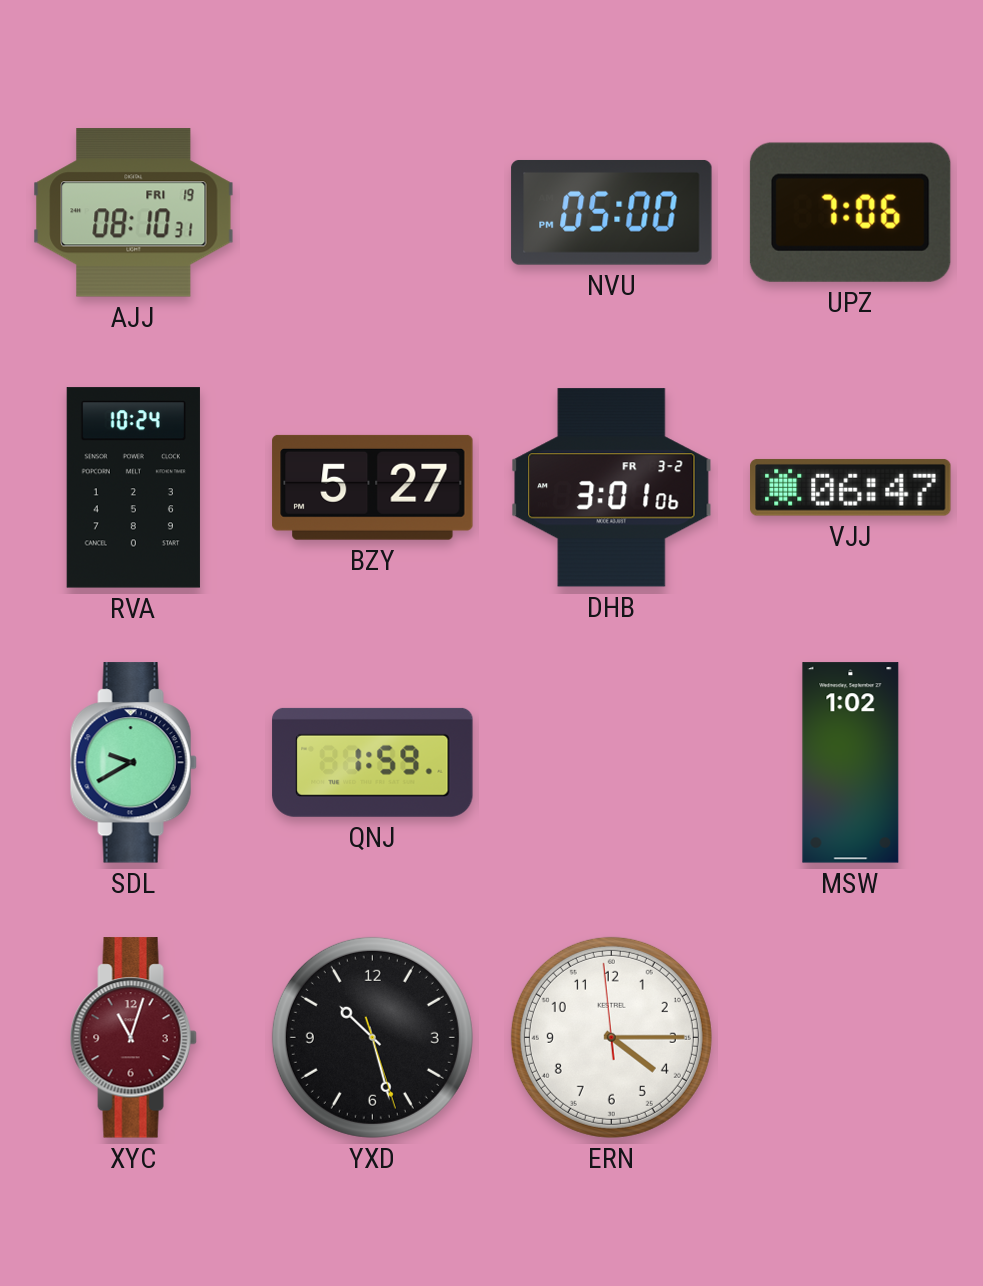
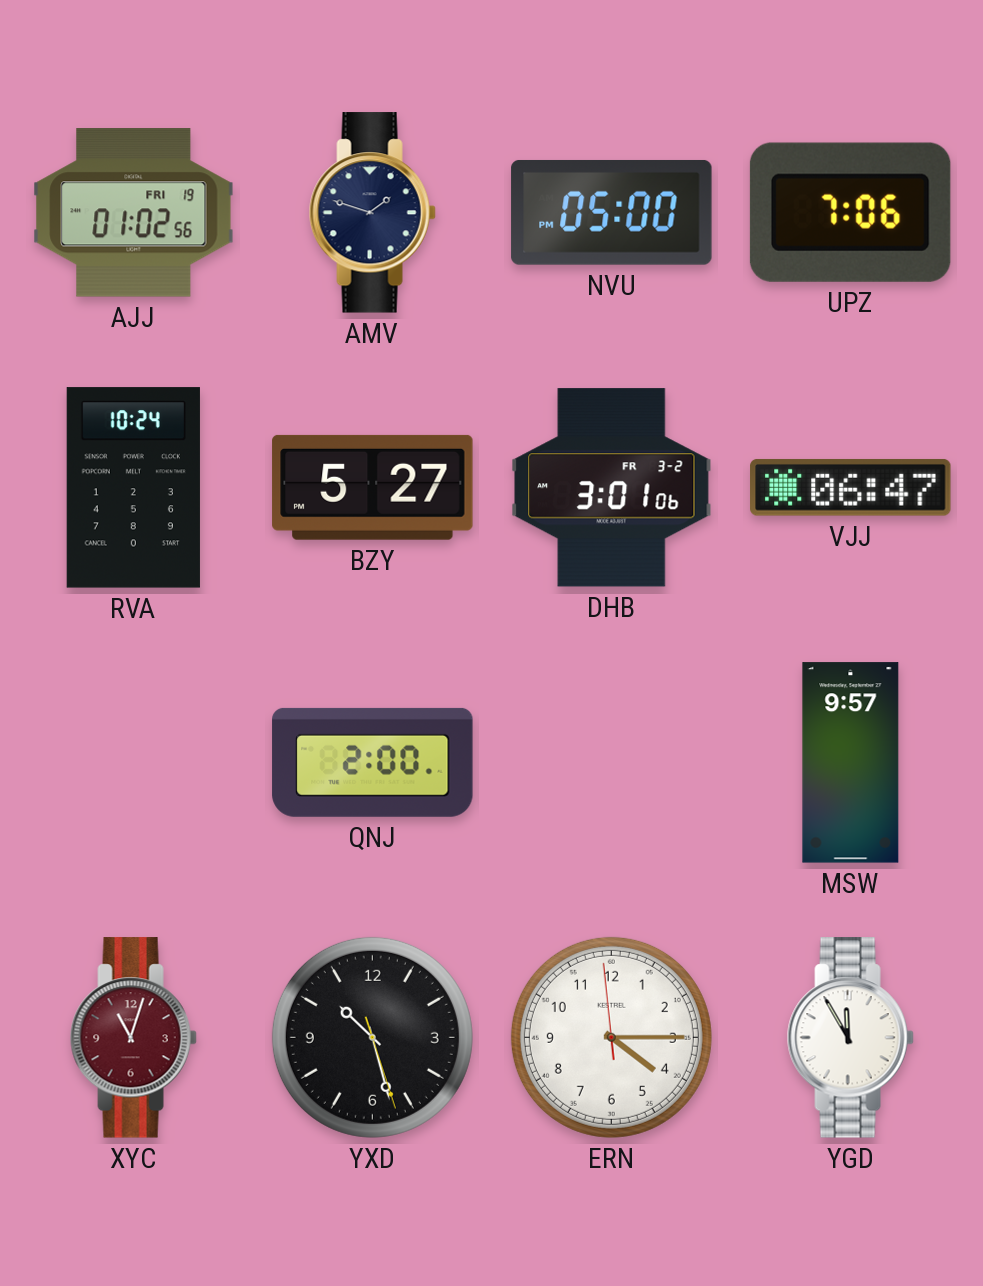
AJJ: 08:10 -> 01:02 (134, 213)
AMV: none -> 1:48 (372, 213)
SDL: 9:40 -> none (133, 763)
QNJ: 1:59 -> 2:00 (373, 762)
MSW: 1:02 -> 9:57 (851, 763)
YGD: none -> 11:55 (850, 1038)
